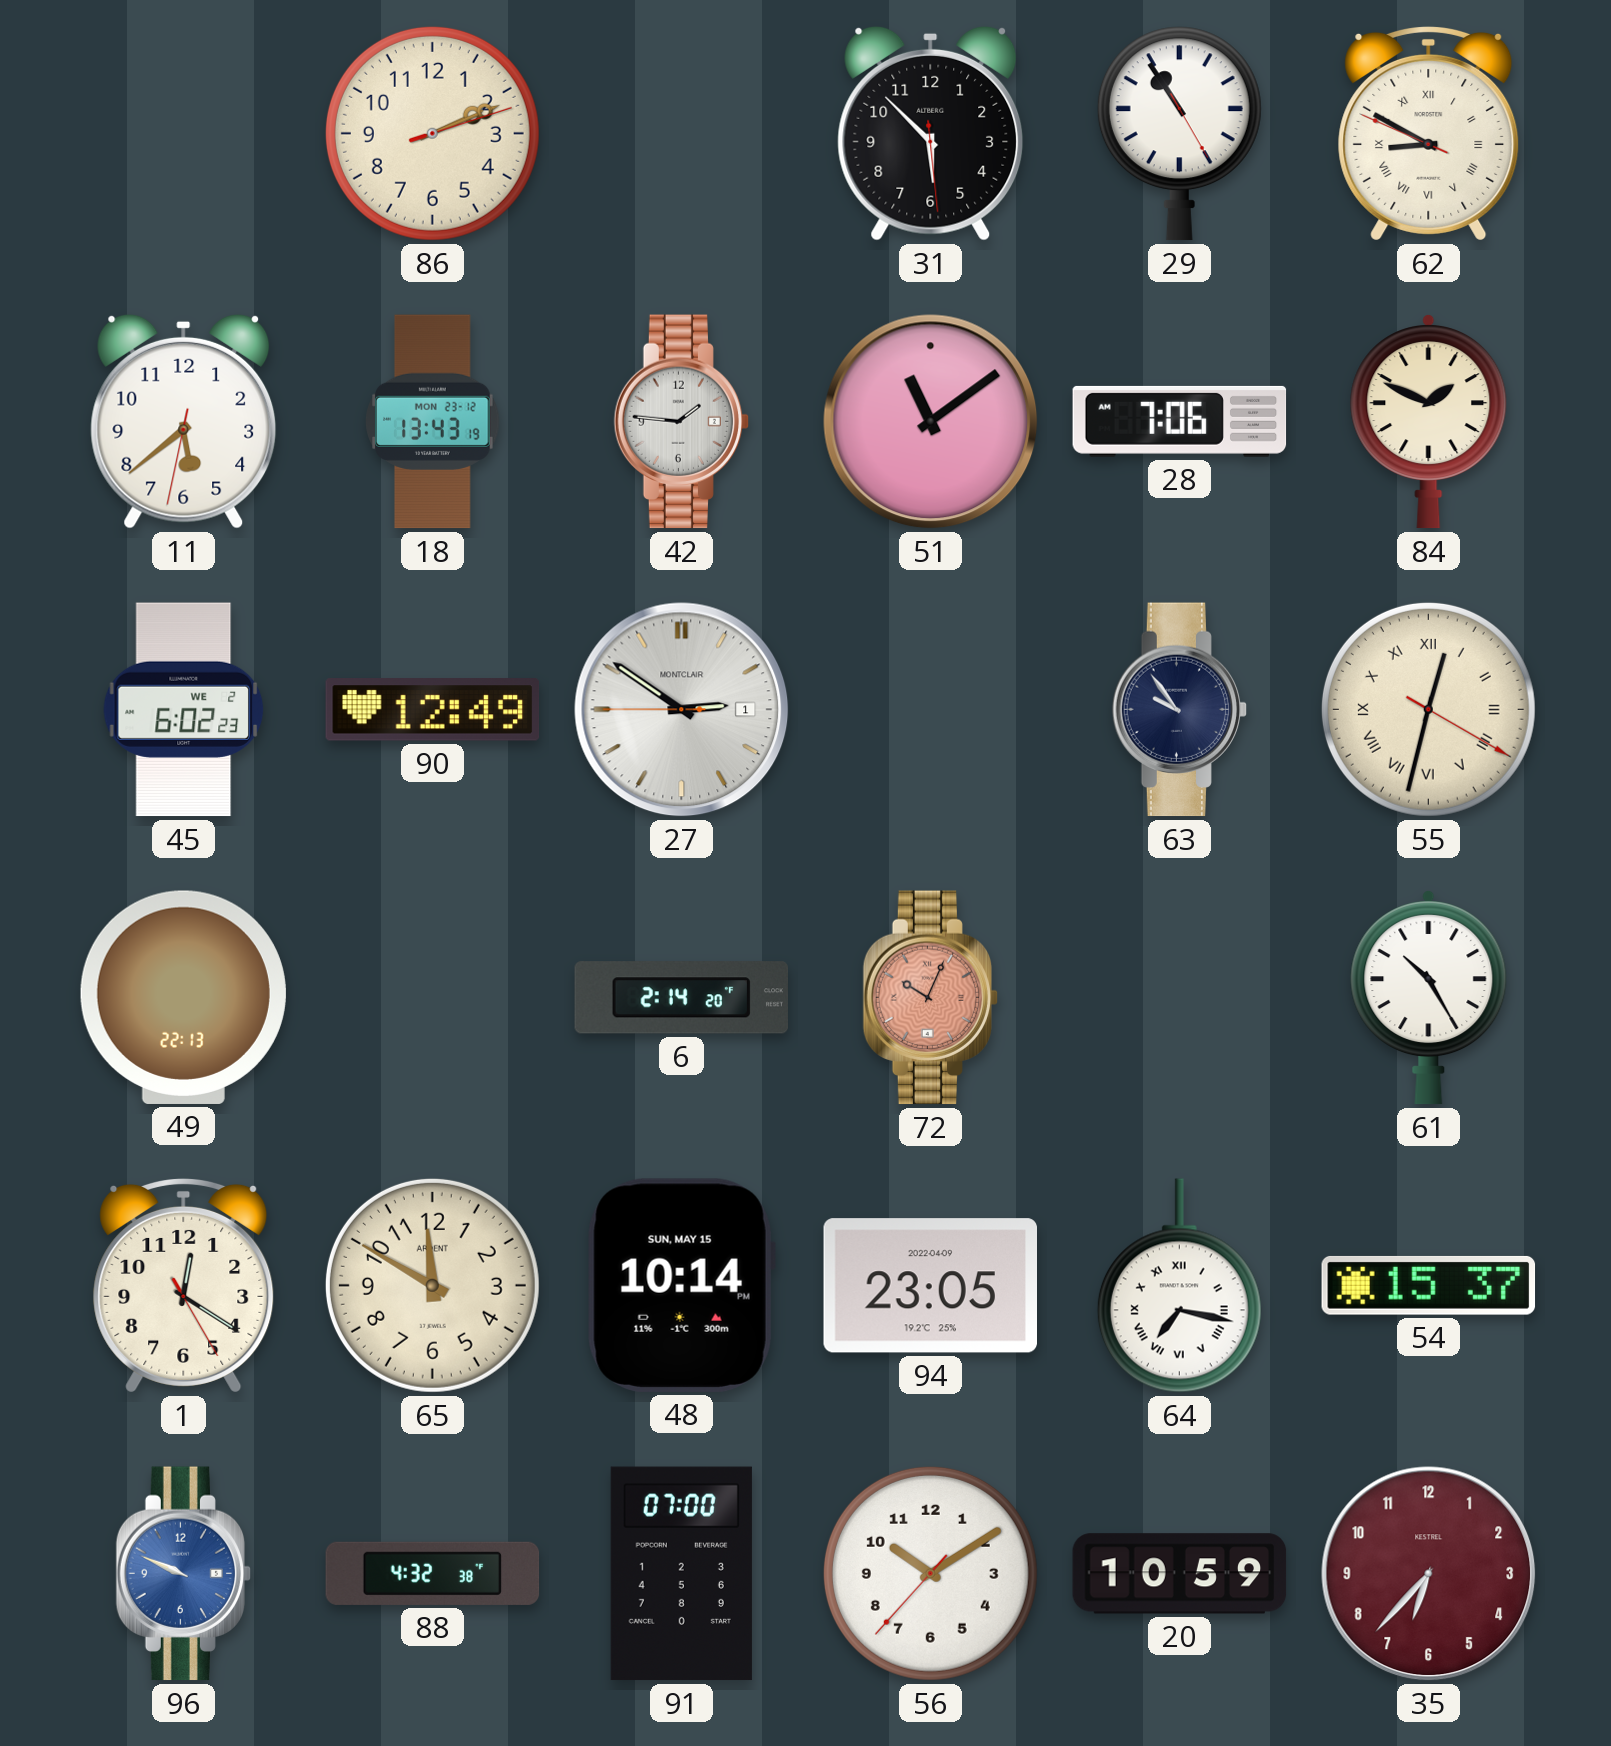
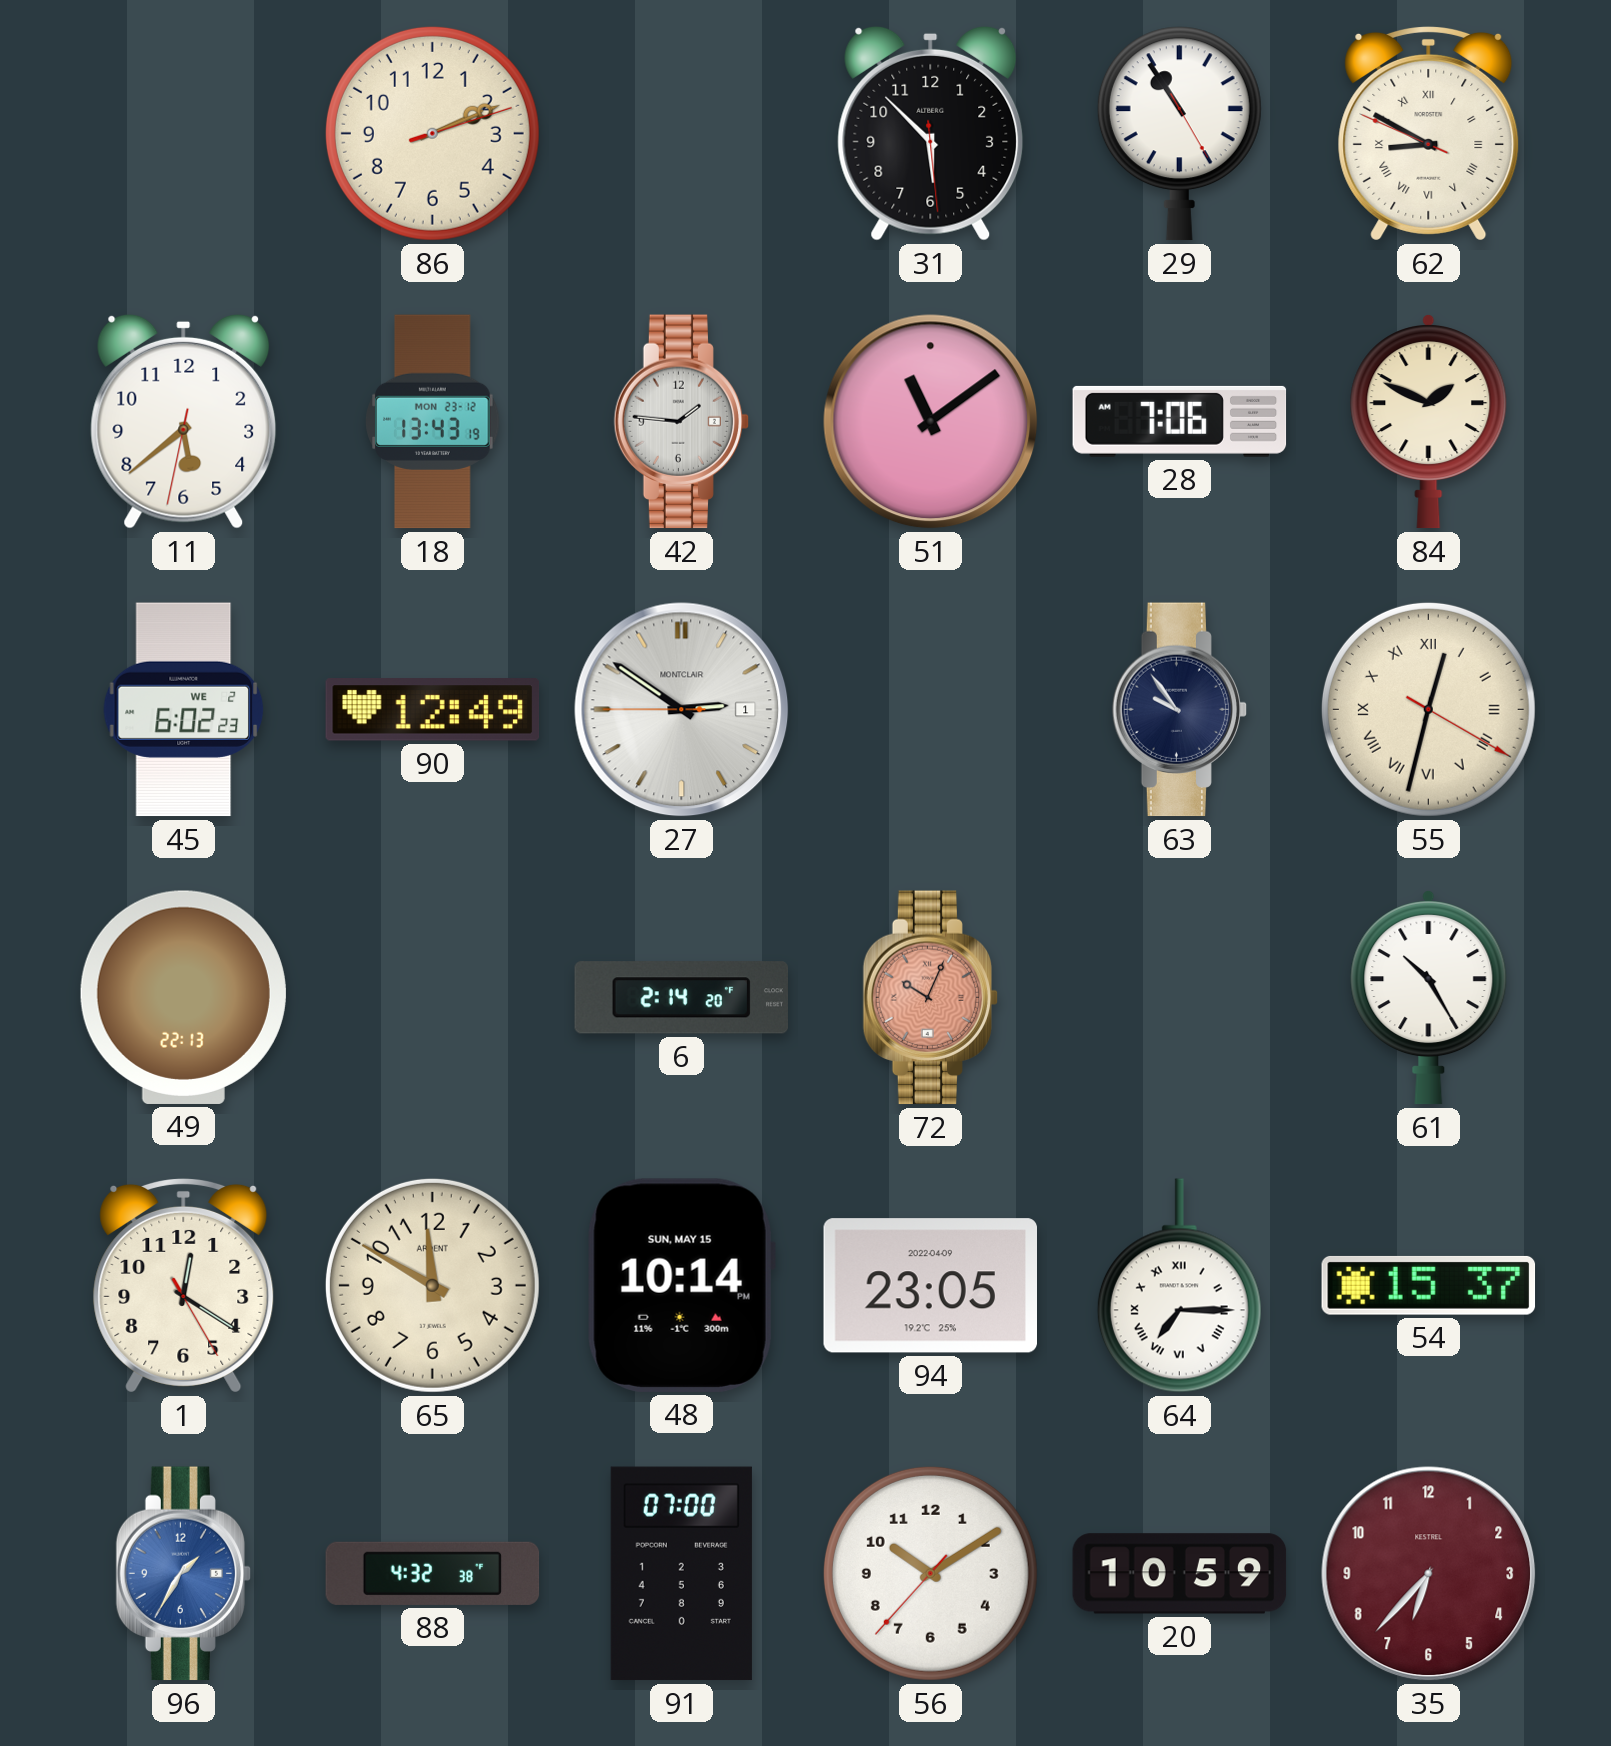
64: 7:17 -> 7:15 (1179, 1286)
96: 9:49 -> 1:35 (184, 1574)
